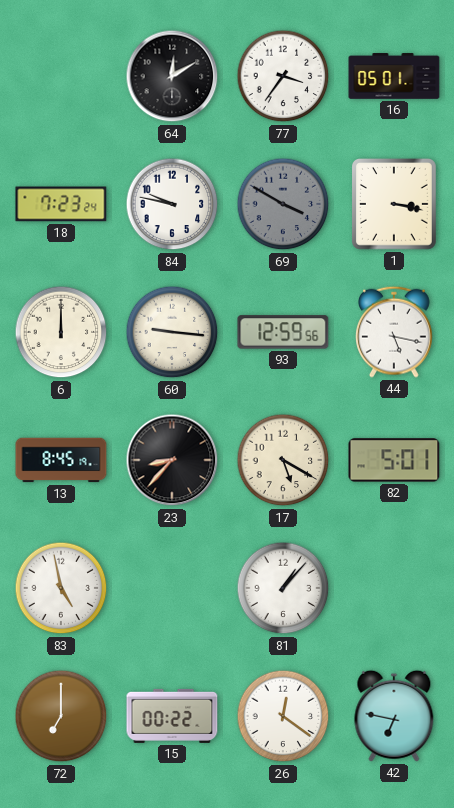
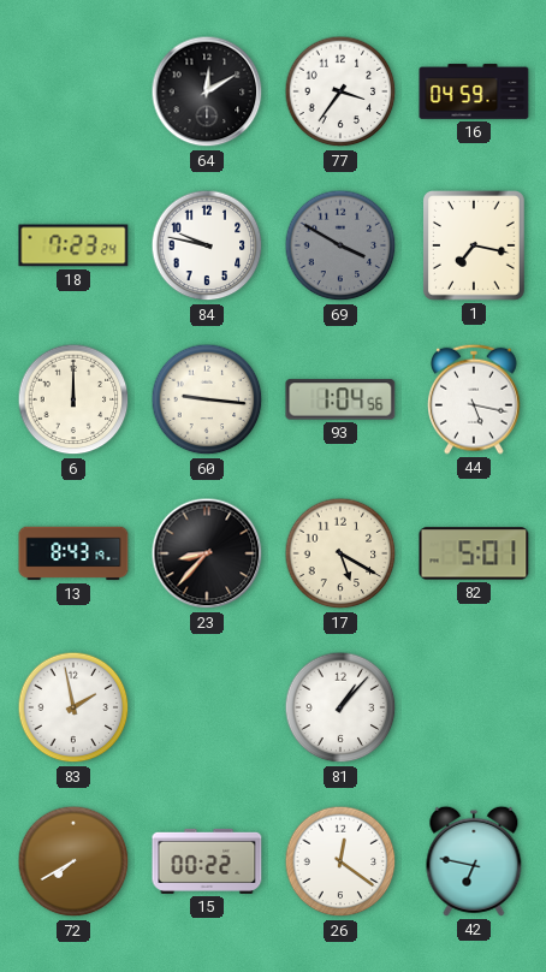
16: 05:01 -> 04:59 (474, 91)
1: 3:17 -> 7:17 (474, 247)
93: 12:59 -> 1:04 (340, 399)
13: 8:45 -> 8:43 (73, 553)
83: 4:58 -> 1:58 (73, 707)
72: 7:00 -> 7:40 (73, 861)
